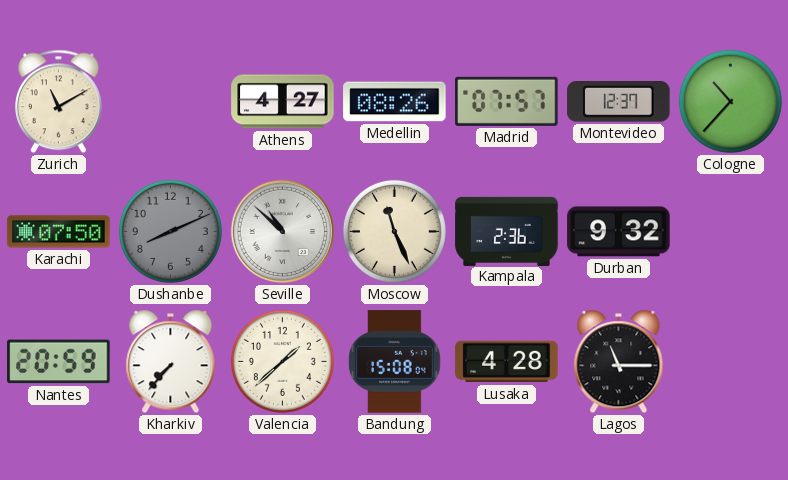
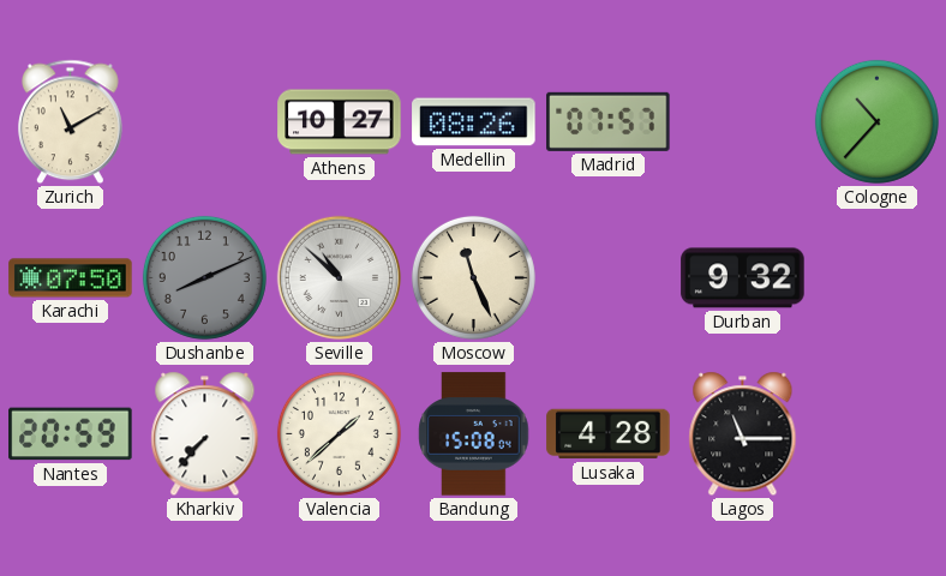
Athens: 4:27 -> 10:27 (340, 122)
Montevideo: 12:37 -> none (619, 102)
Kampala: 2:36 -> none (507, 231)
